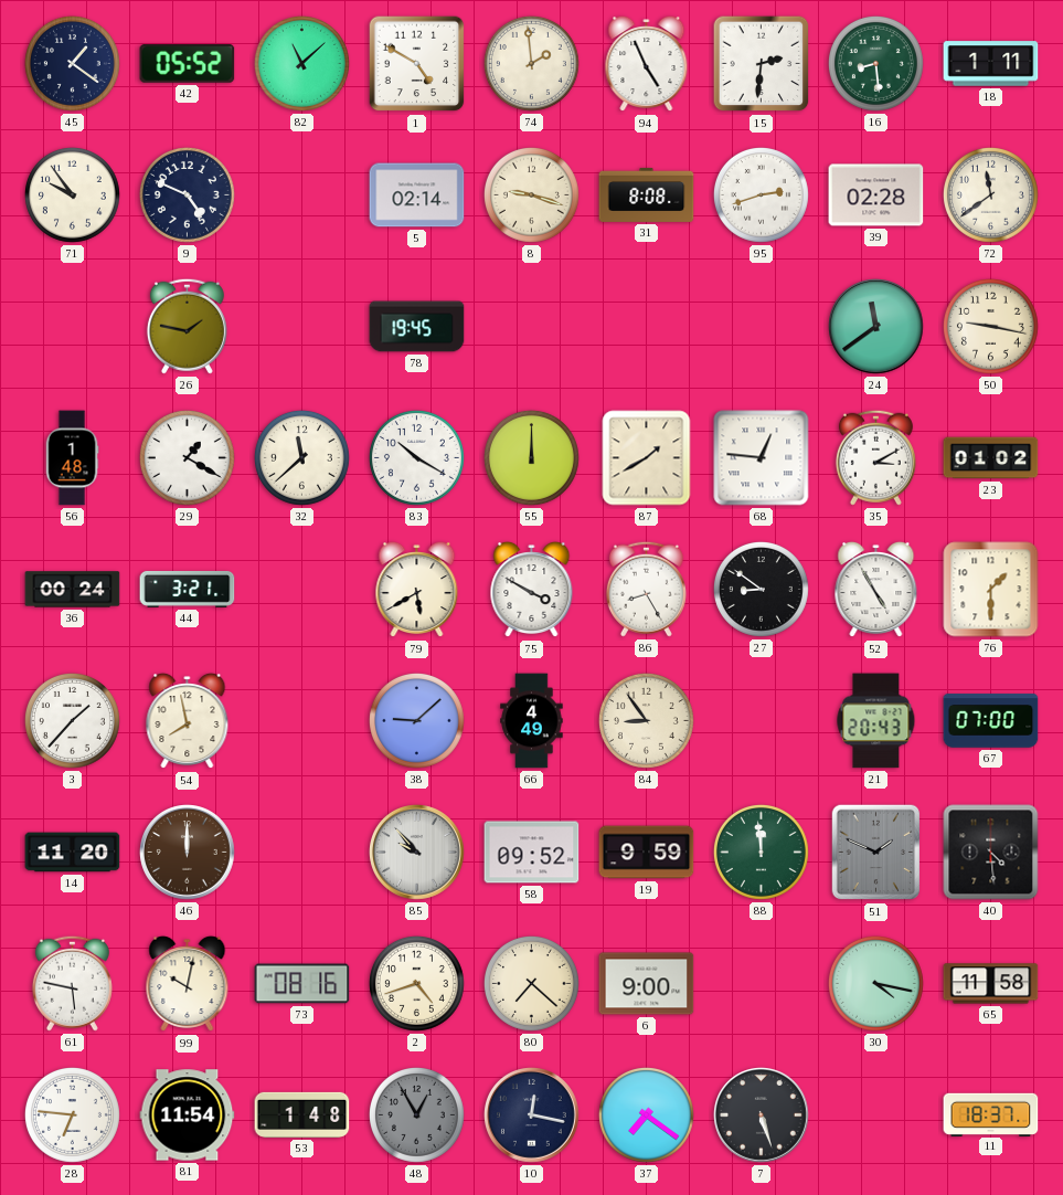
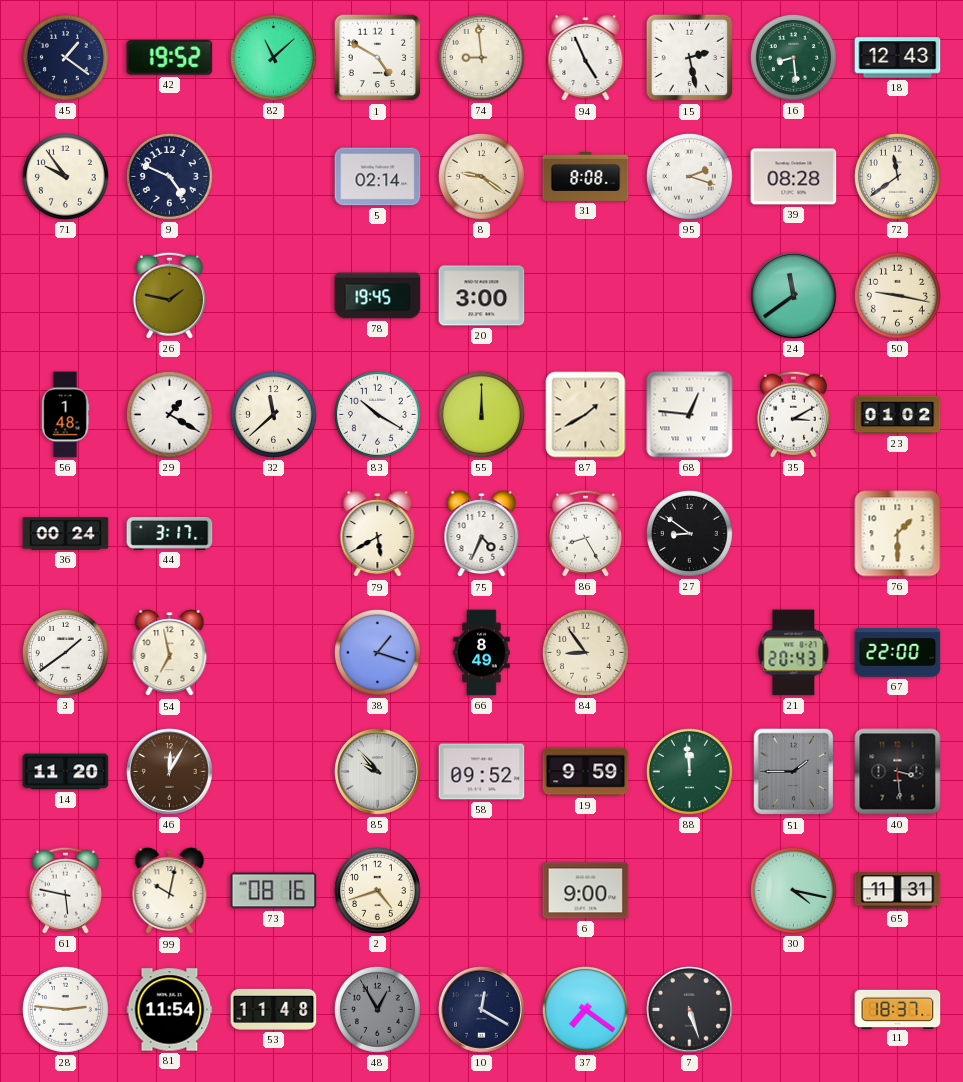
42: 05:52 -> 19:52 (170, 58)
74: 1:59 -> 8:59 (481, 57)
15: 2:31 -> 2:28 (690, 58)
18: 1:11 -> 12:43 (898, 58)
8: 9:18 -> 9:21 (481, 176)
95: 2:42 -> 2:18 (689, 176)
39: 02:28 -> 08:28 (794, 177)
20: none -> 3:00 (482, 296)
44: 3:21 -> 3:17 (170, 533)
75: 3:50 -> 4:34 (482, 534)
52: 4:55 -> none (876, 590)
3: 1:37 -> 1:39 (65, 652)
54: 7:58 -> 6:58 (170, 653)
38: 9:08 -> 1:18 (377, 652)
66: 4:49 -> 8:49 (482, 653)
67: 07:00 -> 22:00 (898, 653)
46: 12:00 -> 12:05 (170, 772)
51: 1:49 -> 1:45 (794, 772)
40: 4:29 -> 3:29 (898, 772)
80: 7:22 -> none (531, 983)
65: 11:58 -> 11:31 (898, 891)
28: 6:46 -> 2:46 (65, 1009)
53: 1:48 -> 11:48 (274, 1009)
10: 12:17 -> 12:20 (482, 1010)
